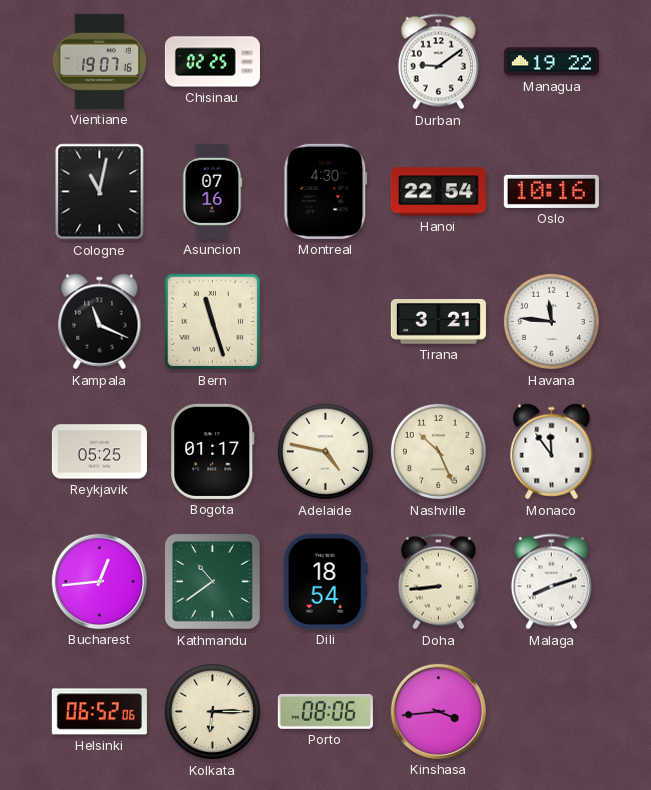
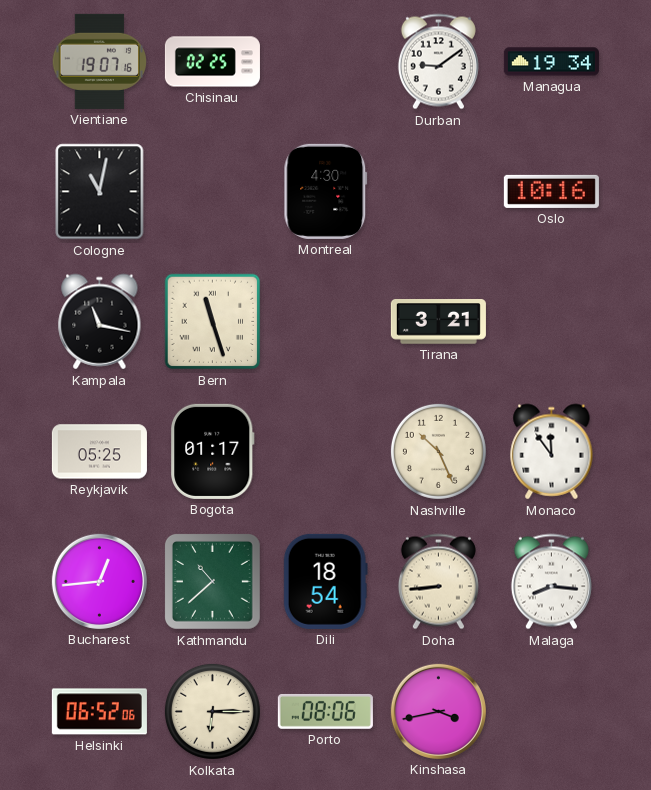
Managua: 19:22 -> 19:34 (551, 62)
Asuncion: 07:16 -> none (212, 191)
Hanoi: 22:54 -> none (438, 192)
Kampala: 11:19 -> 11:17 (100, 322)
Havana: 11:46 -> none (551, 321)
Adelaide: 4:47 -> none (325, 451)
Kathmandu: 10:39 -> 10:38 (212, 581)
Malaga: 8:12 -> 8:16 (551, 582)
Kinshasa: 3:44 -> 3:43 (438, 711)
